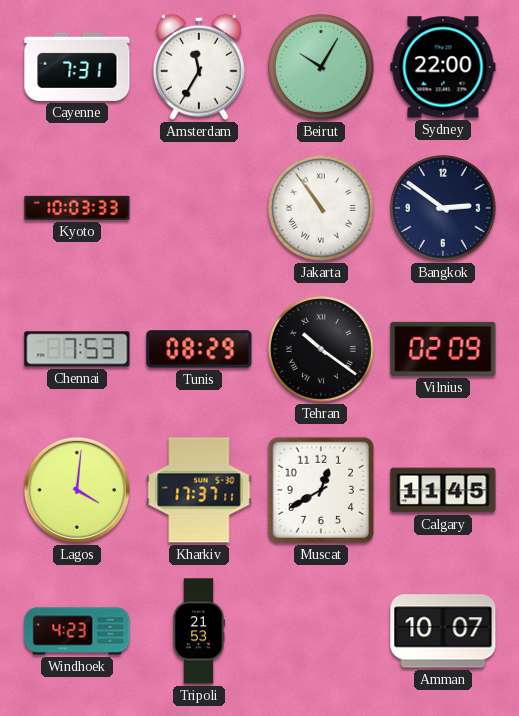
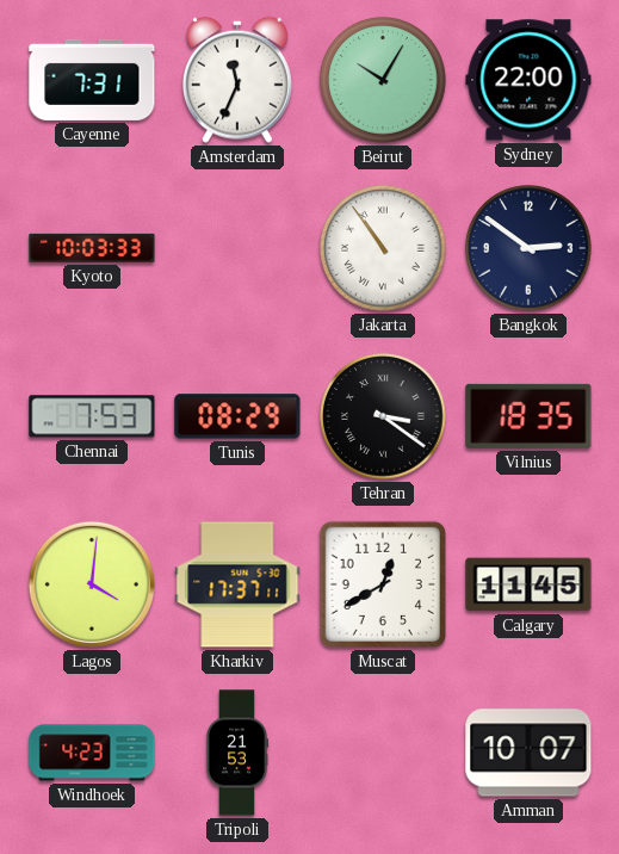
Amsterdam: 11:35 -> 11:34 (237, 80)
Tehran: 10:21 -> 3:21 (383, 416)
Vilnius: 02:09 -> 18:35 (528, 416)
